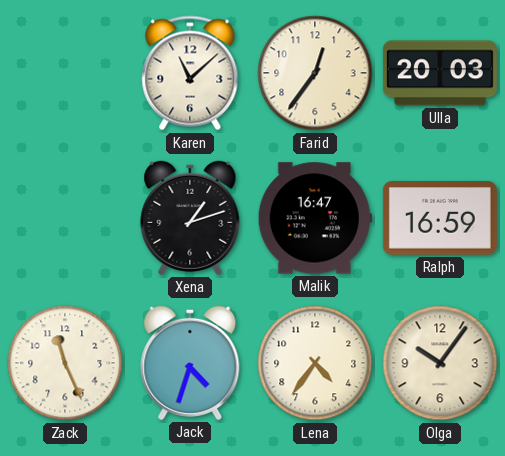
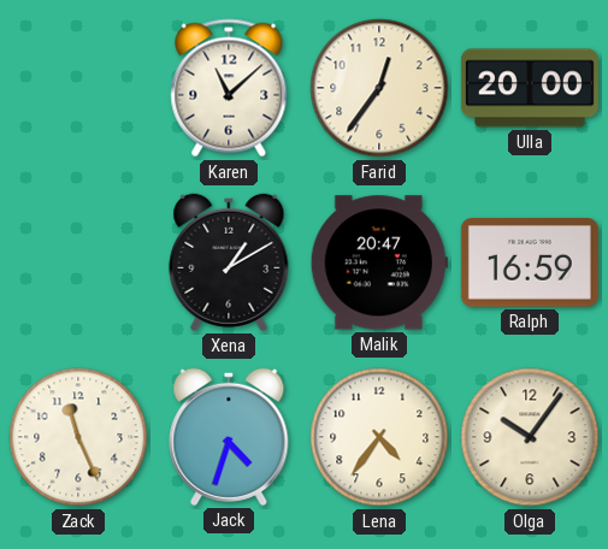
Ulla: 20:03 -> 20:00 (530, 88)
Xena: 1:12 -> 1:10 (229, 262)
Malik: 16:47 -> 20:47 (379, 262)
